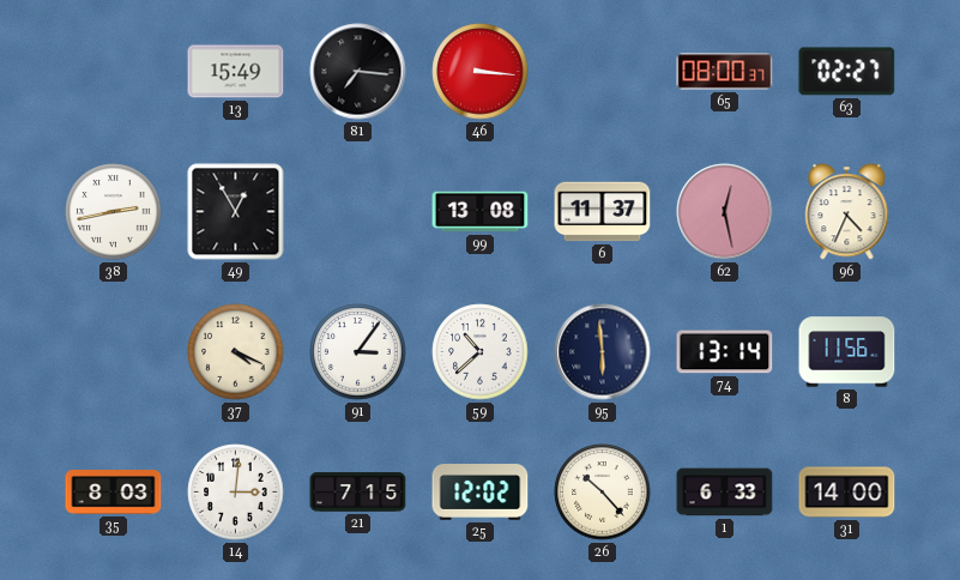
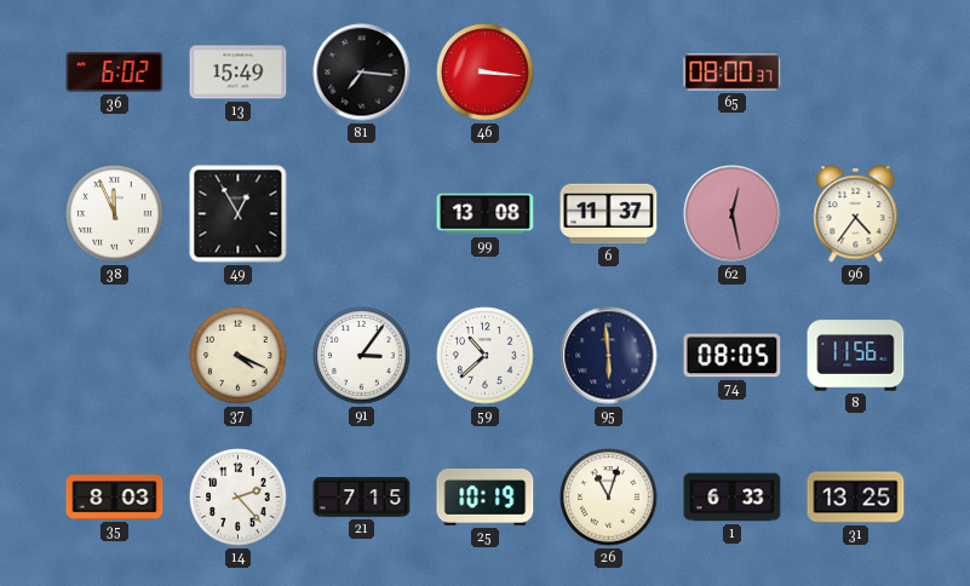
36: none -> 6:02 (115, 73)
63: 02:27 -> none (847, 72)
38: 2:43 -> 11:56 (115, 214)
96: 4:34 -> 4:36 (856, 214)
74: 13:14 -> 08:05 (733, 356)
14: 3:01 -> 2:23 (239, 498)
25: 12:02 -> 10:19 (486, 498)
26: 10:23 -> 11:03 (609, 498)
31: 14:00 -> 13:25 (856, 498)
